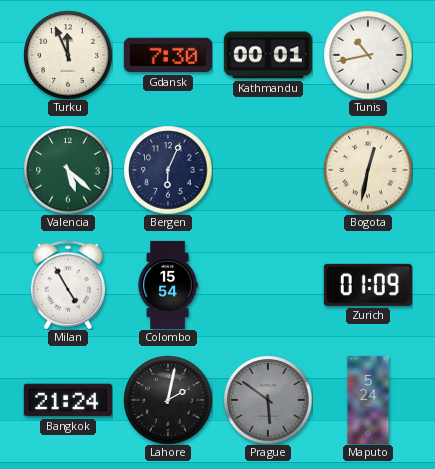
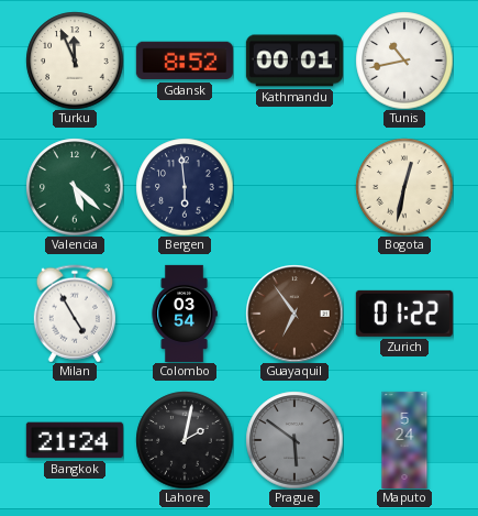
Gdansk: 7:30 -> 8:52 (185, 61)
Bergen: 6:04 -> 5:59 (185, 187)
Colombo: 15:54 -> 03:54 (185, 314)
Guayaquil: none -> 6:54 (294, 314)
Zurich: 01:09 -> 01:22 (404, 314)
